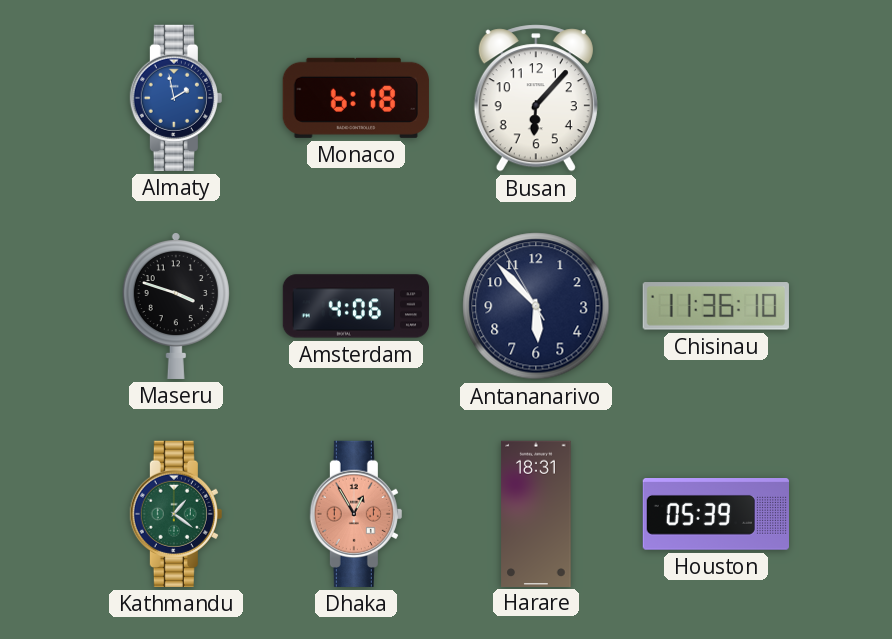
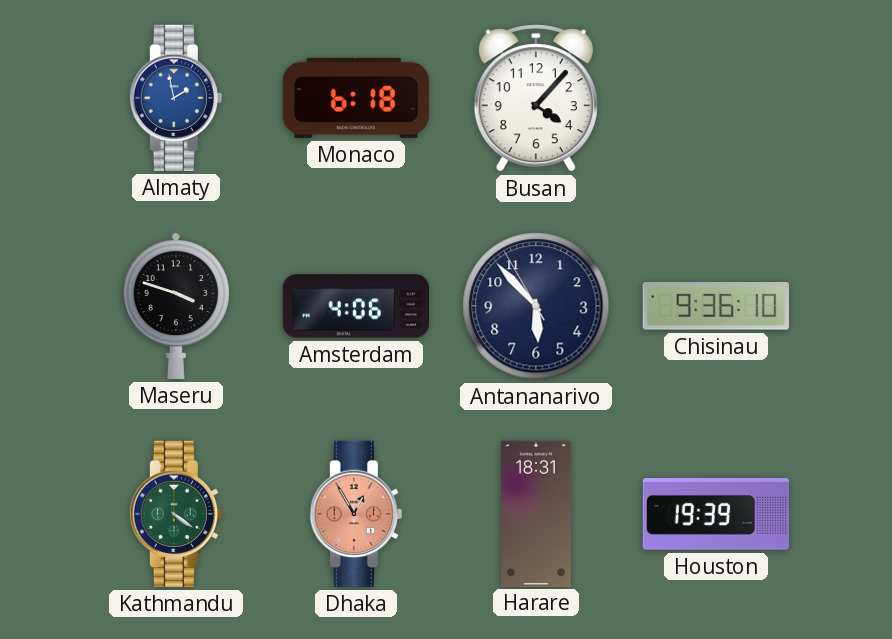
Busan: 6:07 -> 4:07 (536, 98)
Chisinau: 11:36 -> 9:36 (716, 306)
Kathmandu: 1:21 -> 4:21 (176, 514)
Houston: 05:39 -> 19:39 (715, 514)
